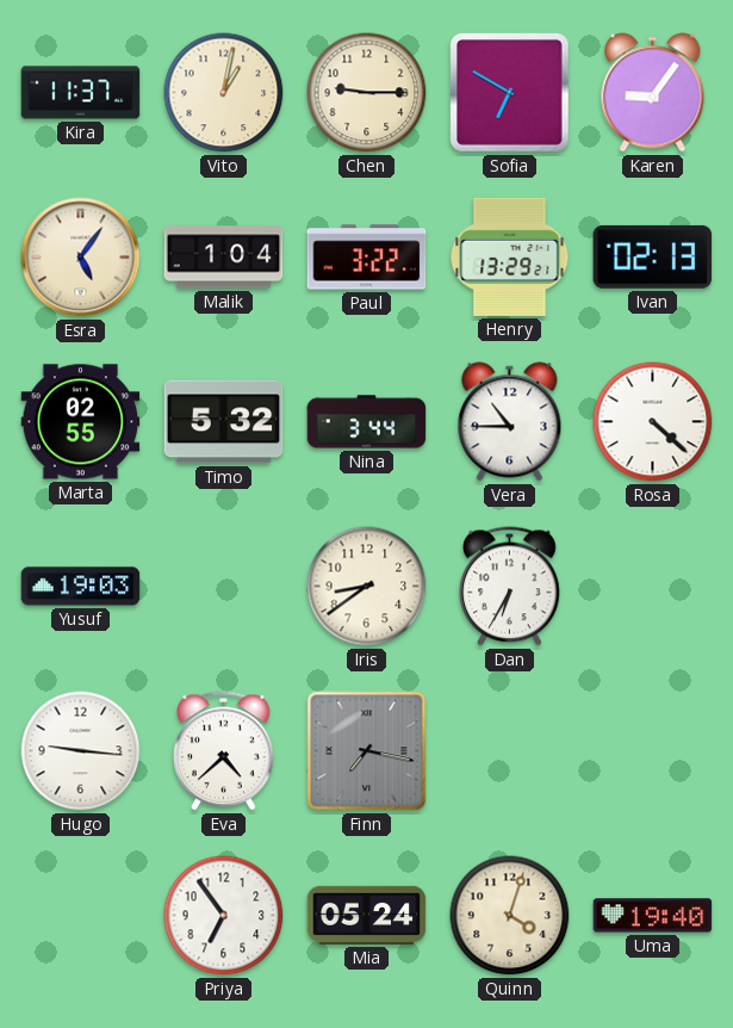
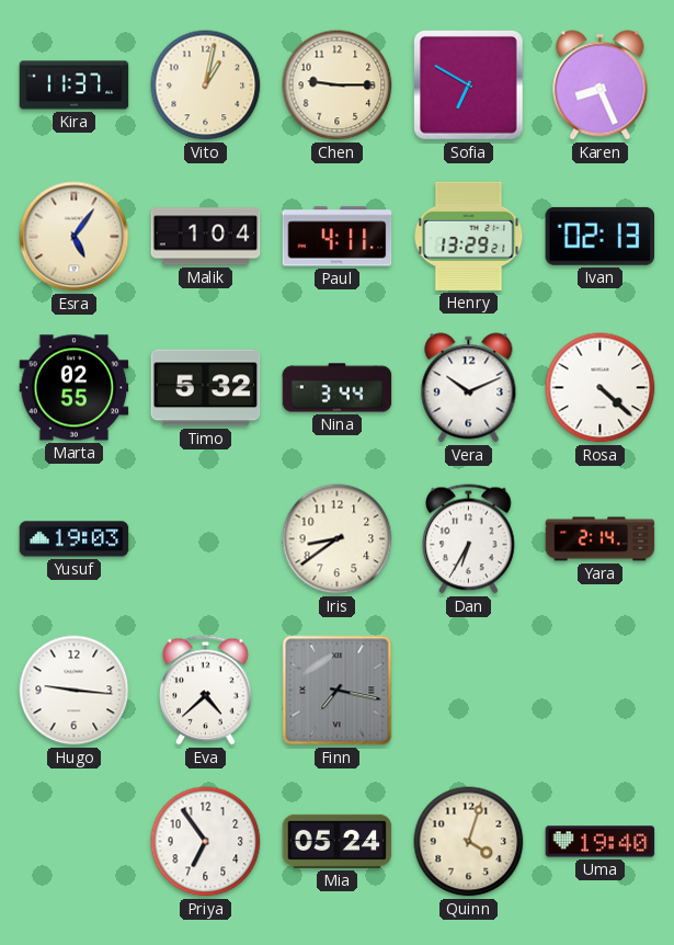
Karen: 9:06 -> 8:26 (601, 86)
Paul: 3:22 -> 4:11 (338, 237)
Vera: 10:45 -> 10:11 (469, 388)
Yara: none -> 2:14 (601, 539)
